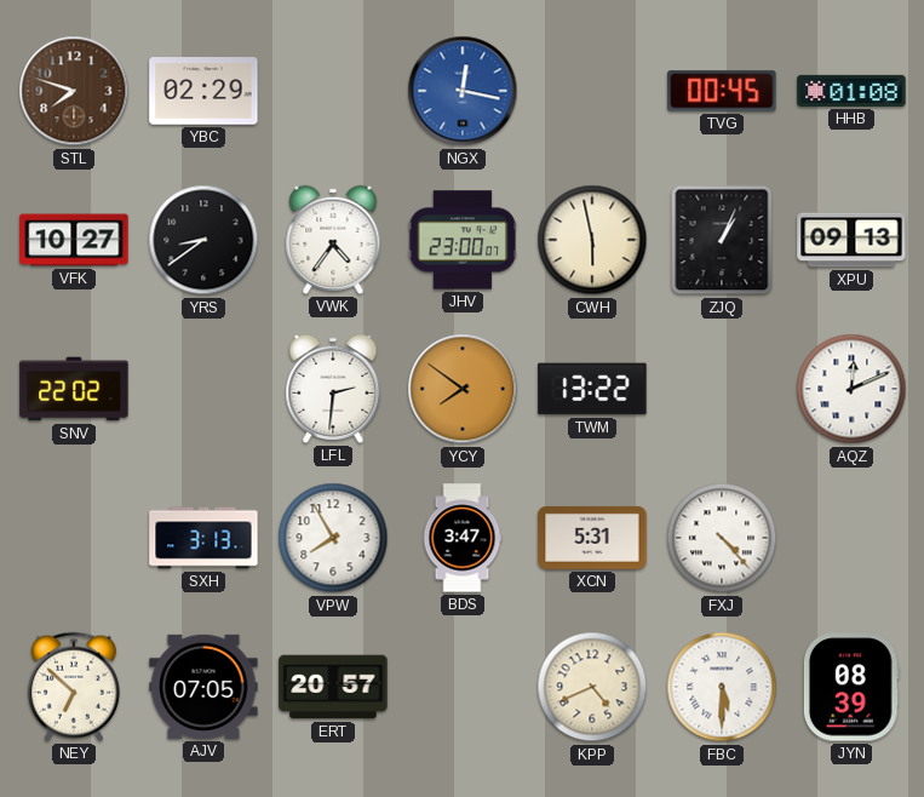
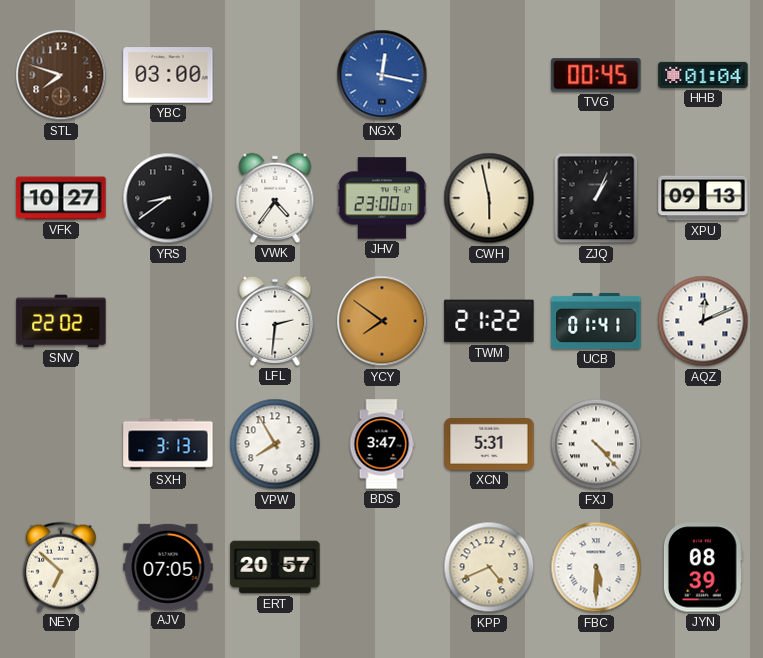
YBC: 02:29 -> 03:00 (168, 75)
HHB: 01:08 -> 01:04 (703, 75)
TWM: 13:22 -> 21:22 (489, 321)
UCB: none -> 01:41 (596, 321)
